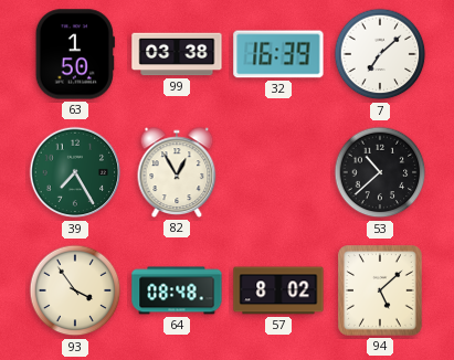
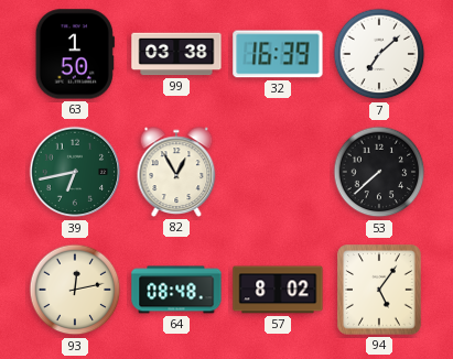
39: 7:25 -> 6:43 (75, 172)
53: 10:38 -> 7:38 (379, 172)
93: 3:54 -> 12:13 (75, 290)
94: 5:08 -> 5:06 (379, 290)
